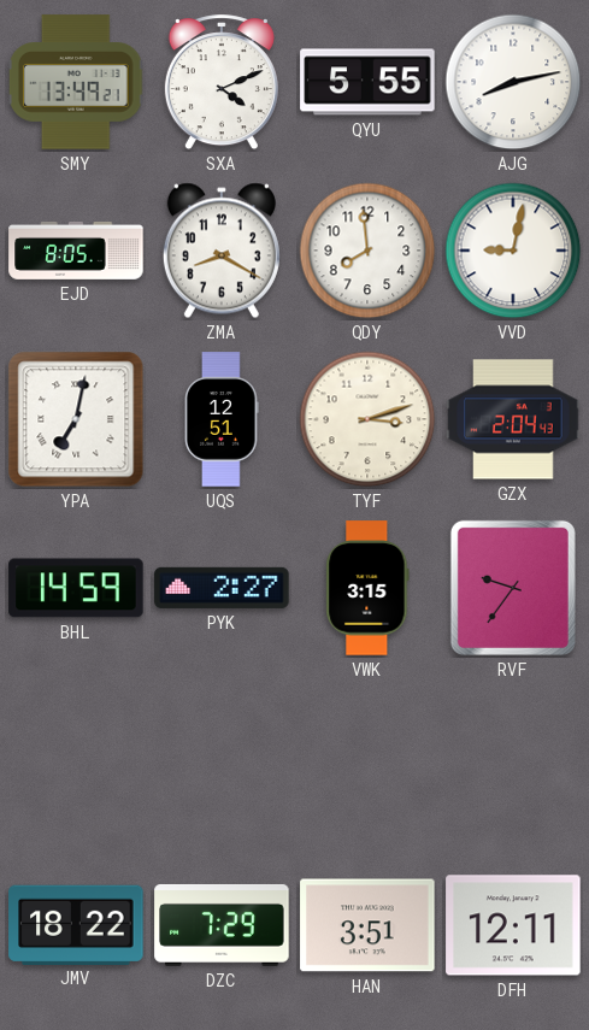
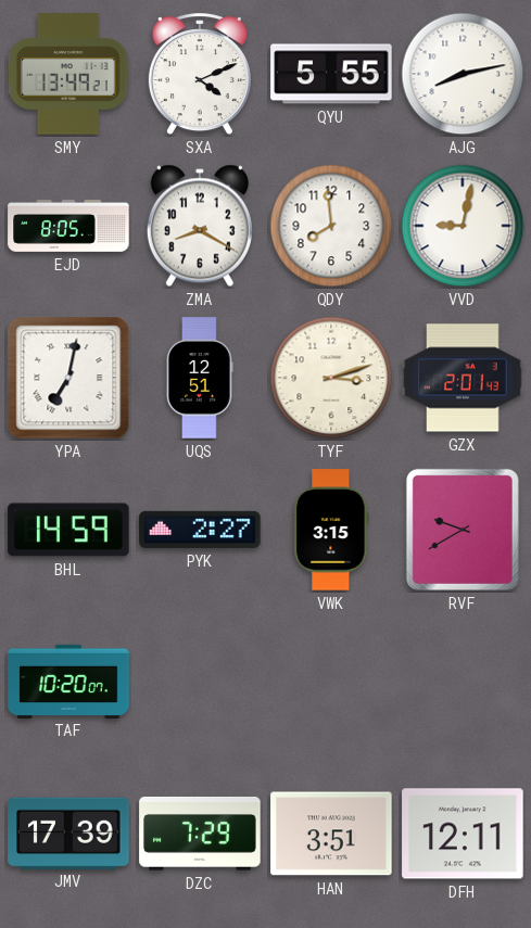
GZX: 2:04 -> 2:01 (463, 378)
RVF: 9:36 -> 9:40 (463, 530)
TAF: none -> 10:20 (68, 681)
JMV: 18:22 -> 17:39 (68, 832)
